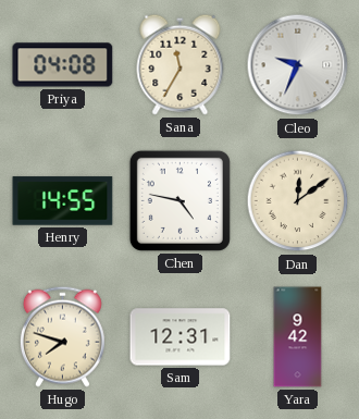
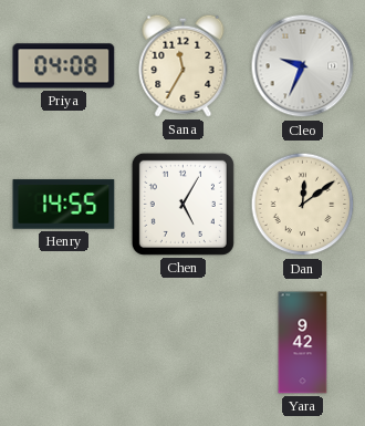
Chen: 4:47 -> 5:05 (182, 204)
Hugo: 7:48 -> none (62, 336)
Sam: 12:31 -> none (181, 337)
